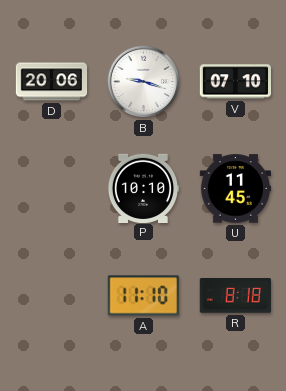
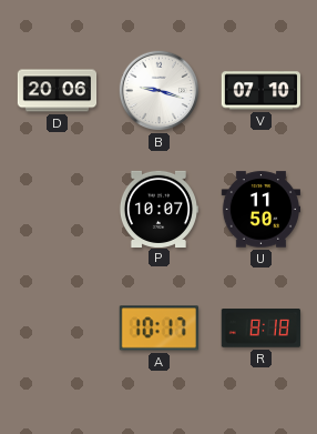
P: 10:10 -> 10:07 (157, 209)
U: 11:45 -> 11:50 (262, 210)
A: 11:10 -> 10:17 (158, 329)
